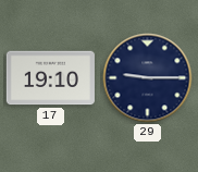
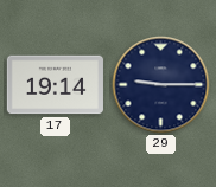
17: 19:10 -> 19:14 (55, 85)
